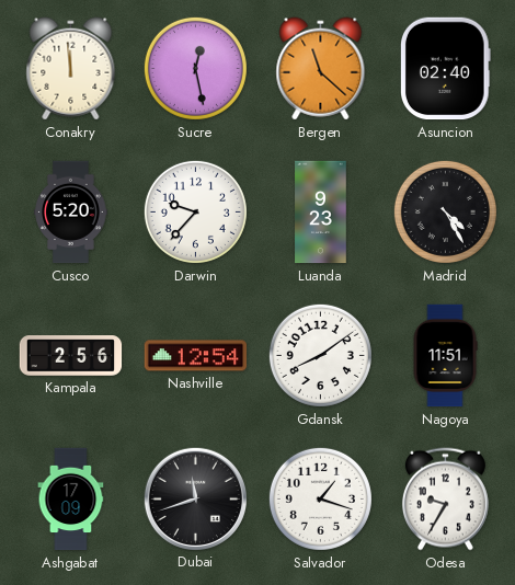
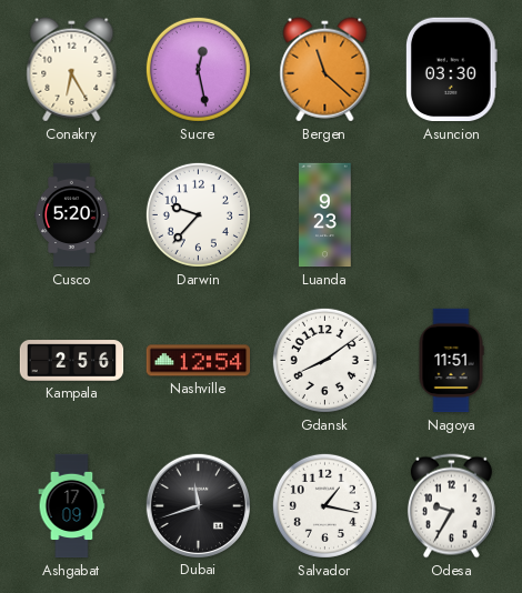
Conakry: 11:59 -> 6:25 (72, 70)
Asuncion: 02:40 -> 03:30 (451, 70)
Madrid: 4:25 -> none (445, 211)
Salvador: 1:18 -> 1:17 (324, 505)
